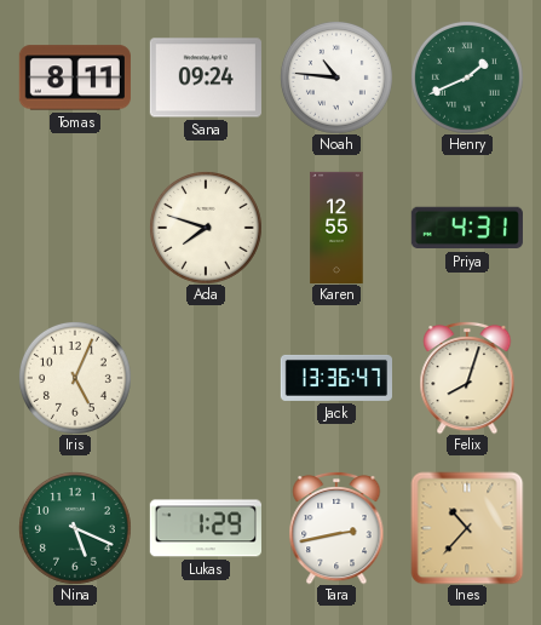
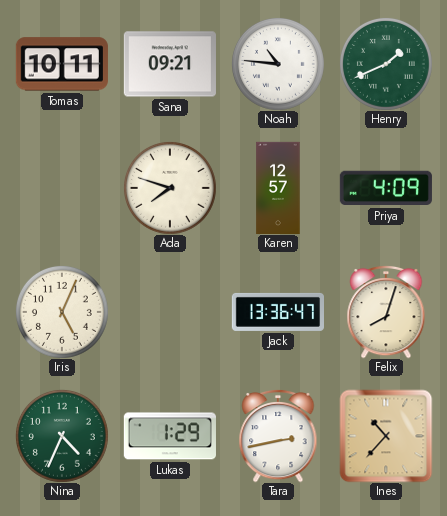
Tomas: 8:11 -> 10:11 (62, 64)
Sana: 09:24 -> 09:21 (170, 64)
Karen: 12:55 -> 12:57 (278, 187)
Priya: 4:31 -> 4:09 (386, 188)
Nina: 5:19 -> 4:34 (62, 436)
